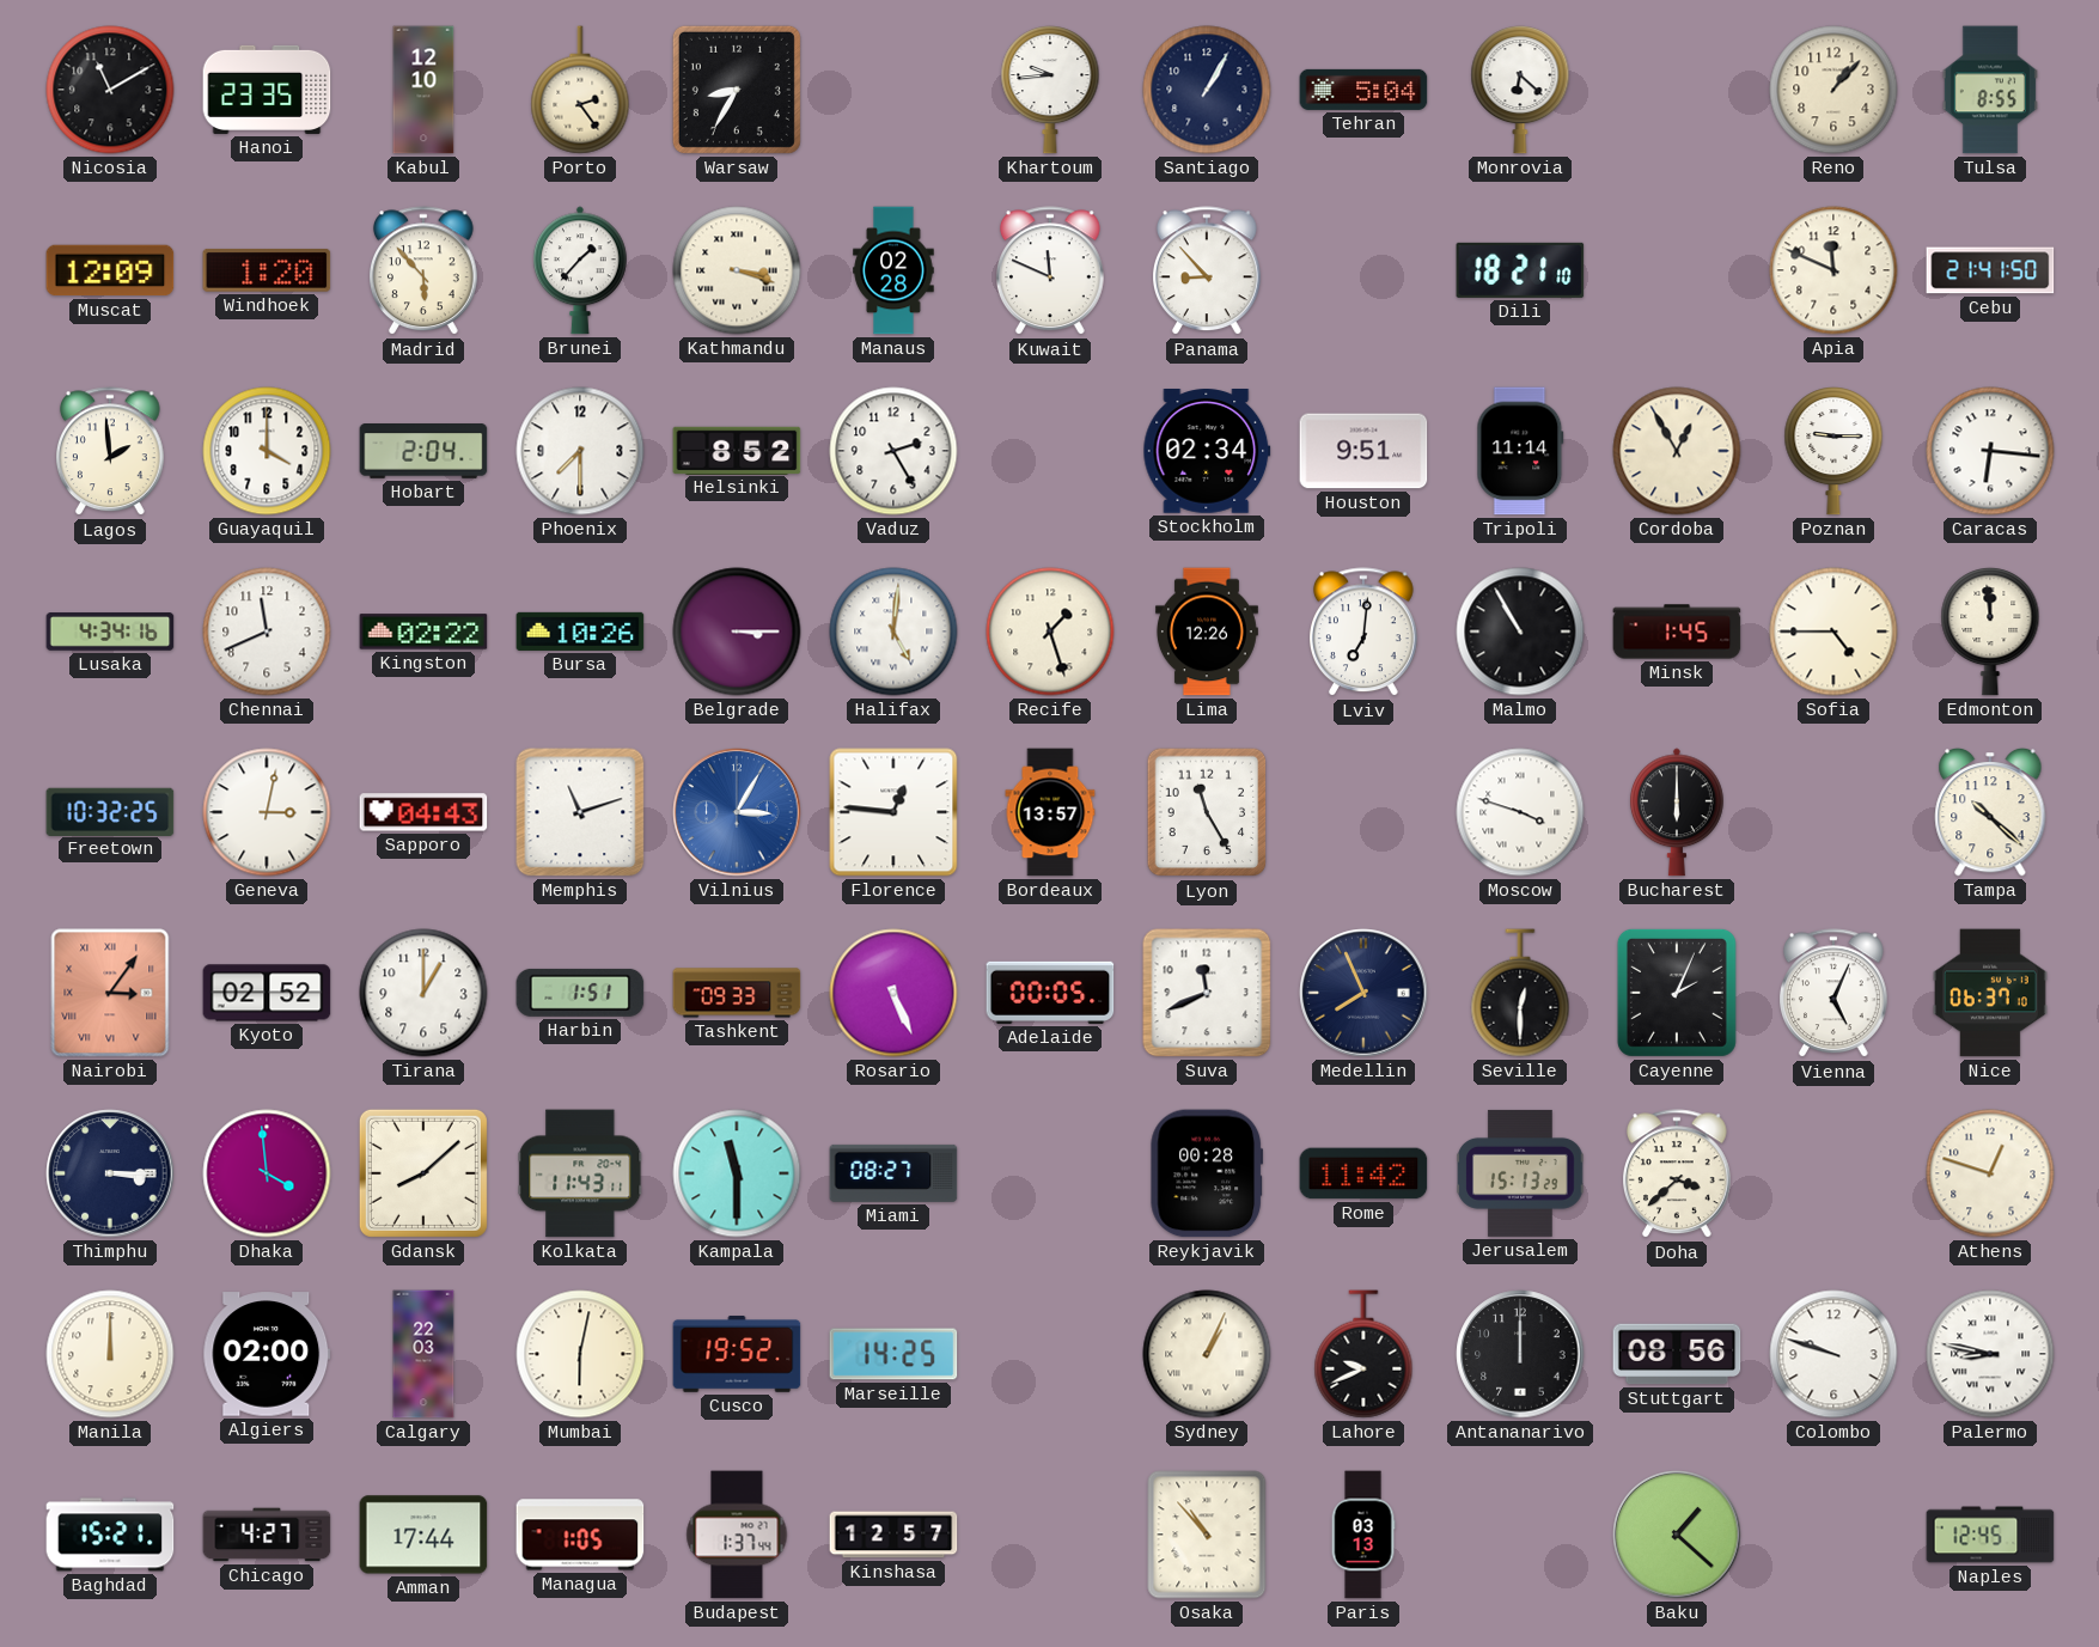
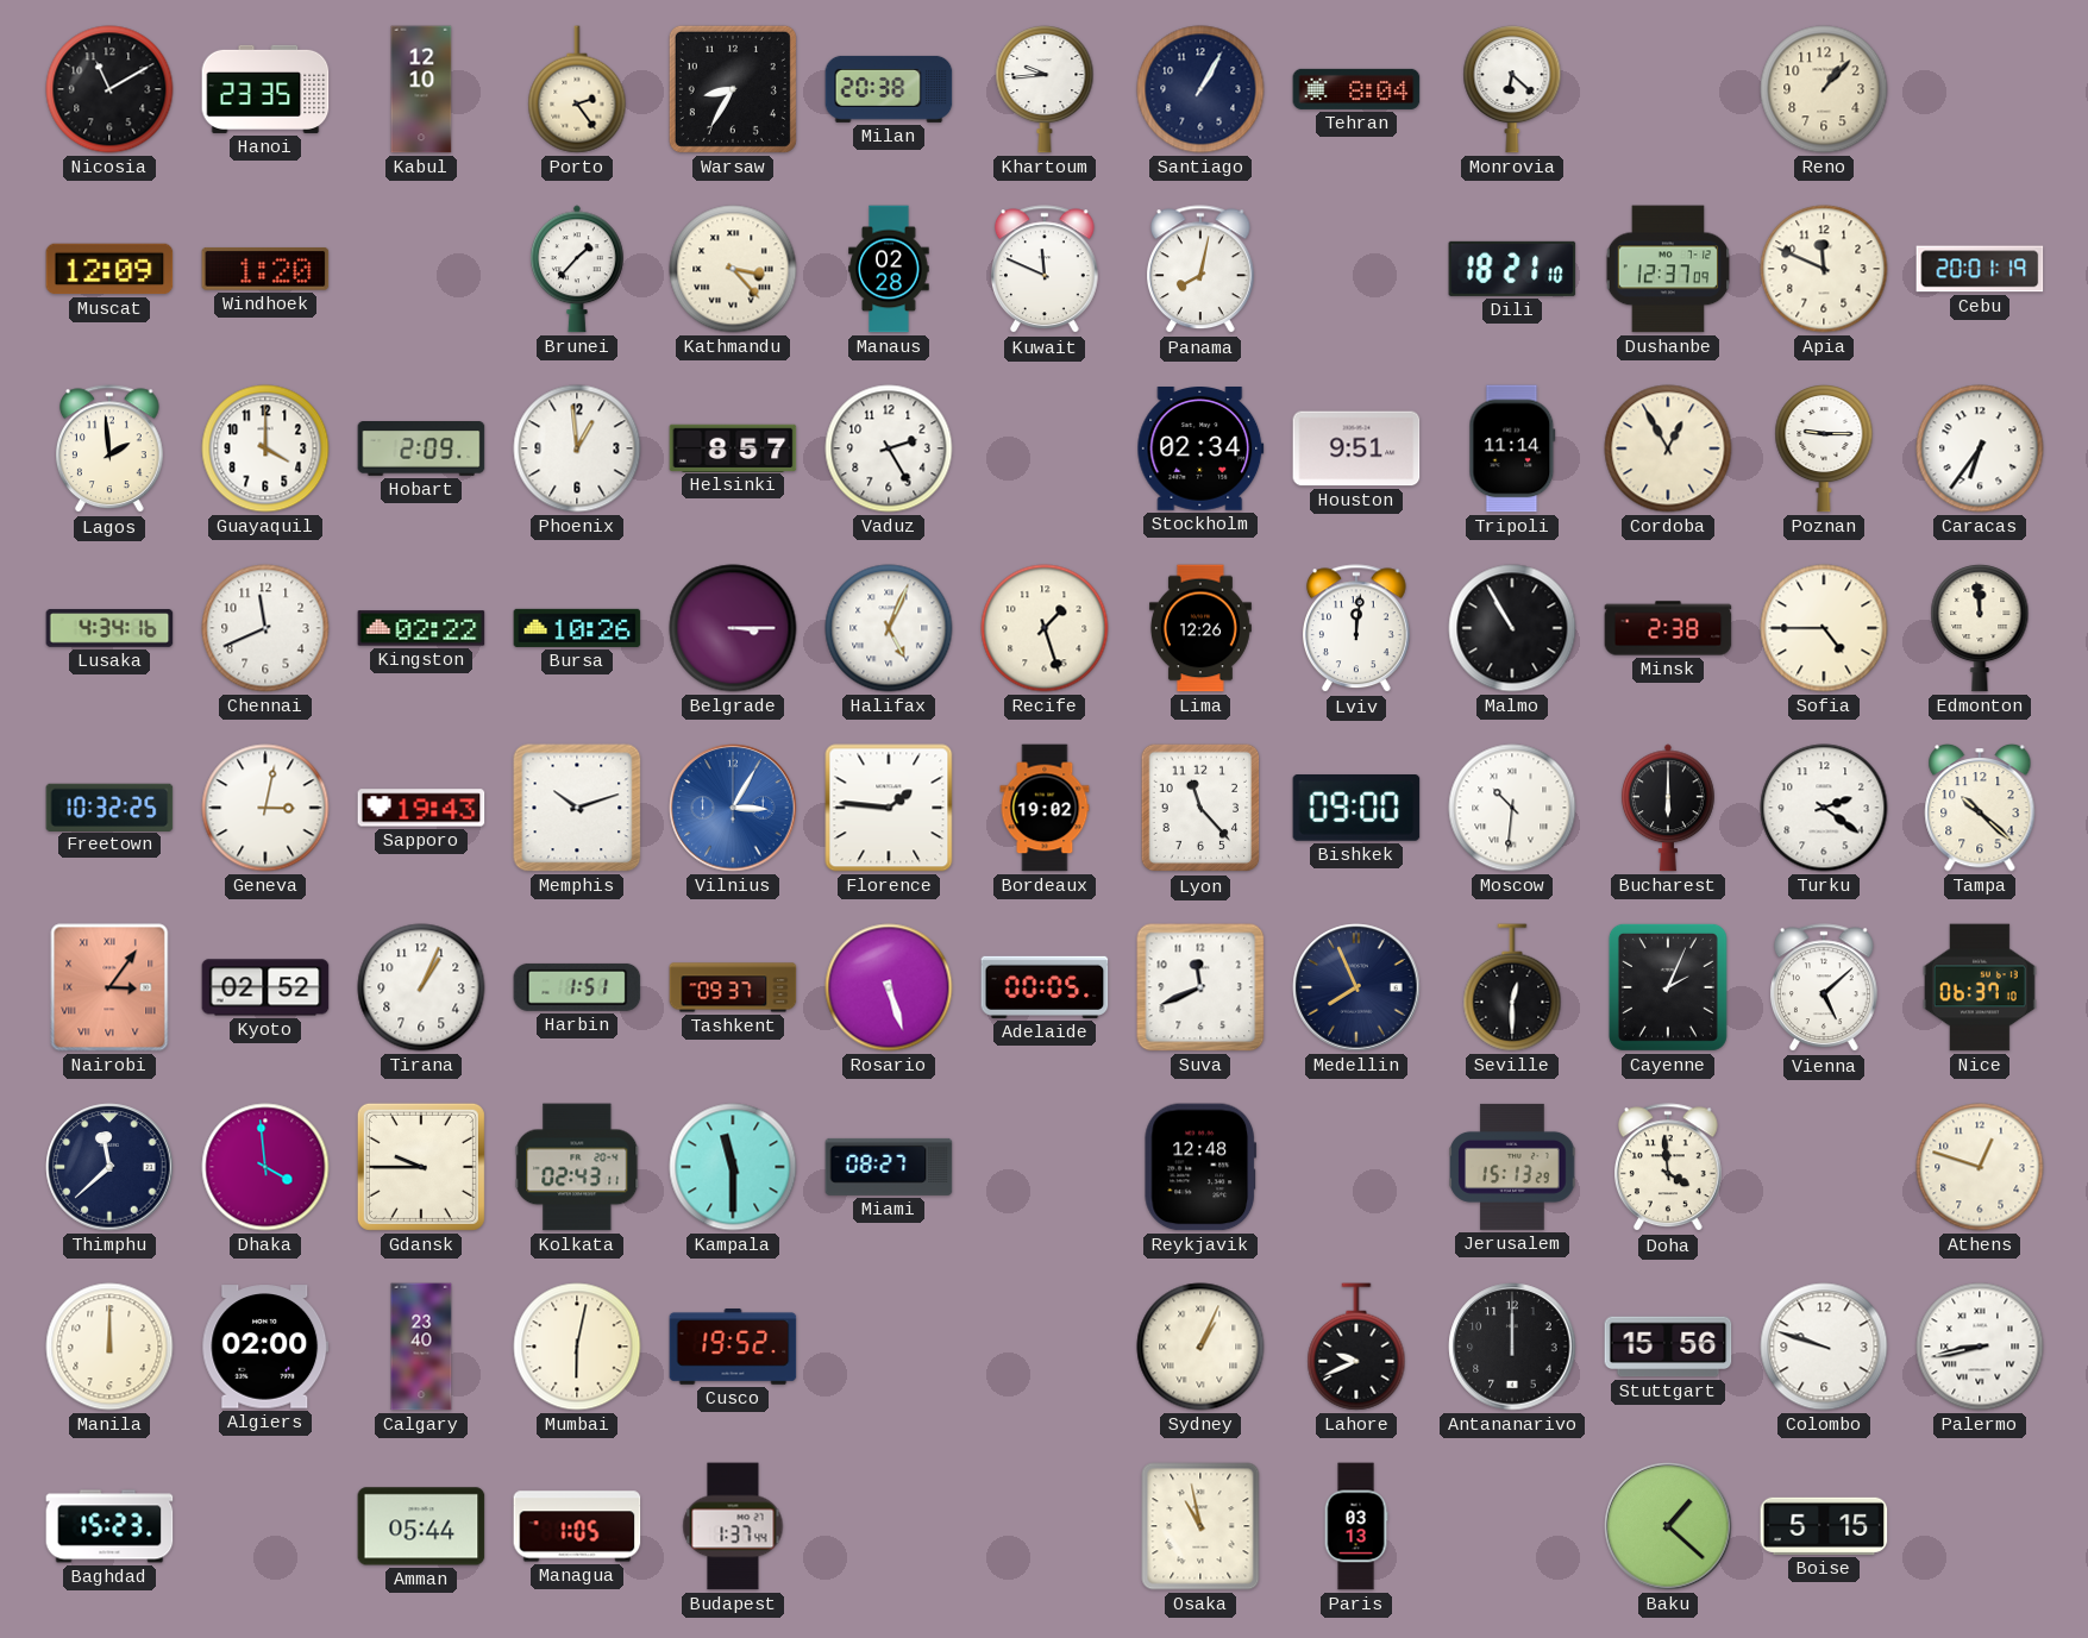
Milan: none -> 20:38 (889, 89)
Tehran: 5:04 -> 8:04 (1356, 89)
Tulsa: 8:55 -> none (1990, 90)
Madrid: 5:53 -> none (425, 272)
Kathmandu: 3:18 -> 3:23 (733, 269)
Panama: 8:53 -> 8:02 (1202, 270)
Dushanbe: none -> 12:37 (1668, 269)
Cebu: 21:41 -> 20:01 (1980, 269)
Hobart: 2:04 -> 2:09 (421, 450)
Phoenix: 7:30 -> 12:59 (577, 448)
Helsinki: 8:52 -> 8:57 (733, 447)
Caracas: 6:16 -> 6:36 (1980, 448)
Halifax: 5:01 -> 5:04 (889, 628)
Lviv: 7:01 -> 12:01 (1357, 629)
Minsk: 1:45 -> 2:38 (1668, 628)
Sapporo: 04:43 -> 19:43 (421, 808)
Memphis: 11:12 -> 10:12 (577, 808)
Florence: 12:46 -> 1:46 (889, 808)
Bordeaux: 13:57 -> 19:02 (1045, 808)
Lyon: 11:25 -> 11:23 (1200, 808)
Bishkek: none -> 09:00 (1356, 809)
Moscow: 3:48 -> 10:31 (1512, 808)
Turku: none -> 2:21 (1824, 808)
Tirana: 1:00 -> 1:04 (421, 987)
Tashkent: 09:33 -> 09:37 (733, 987)
Rosario: 5:26 -> 5:27 (889, 987)
Vienna: 5:04 -> 5:08 (1825, 989)
Thimphu: 3:15 -> 11:38 (109, 1167)
Gdansk: 8:08 -> 9:45 (421, 1167)
Kolkata: 11:43 -> 02:43 (577, 1167)
Reykjavik: 00:28 -> 12:48 (1200, 1167)
Rome: 11:42 -> none (1363, 1173)
Doha: 3:38 -> 3:59 (1669, 1168)
Calgary: 22:03 -> 23:40 (421, 1347)
Marseille: 14:25 -> none (893, 1354)
Stuttgart: 08:56 -> 15:56 (1668, 1347)
Palermo: 8:47 -> 8:43 (1980, 1347)
Baghdad: 15:21 -> 15:23 (109, 1526)
Chicago: 4:27 -> none (267, 1535)
Amman: 17:44 -> 05:44 (421, 1526)
Kinshasa: 12:57 -> none (893, 1535)
Osaka: 10:53 -> 10:58 (1200, 1526)
Boise: none -> 5:15 (1824, 1526)
Naples: 12:45 -> none (1990, 1535)
